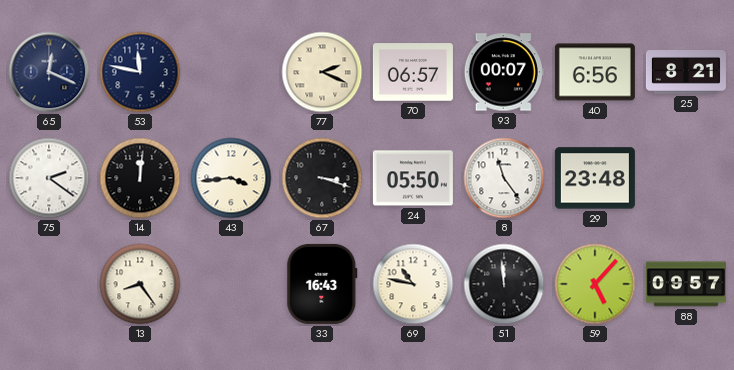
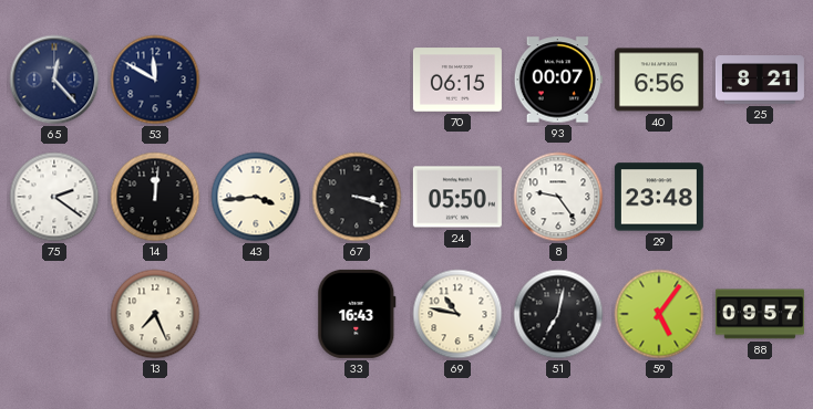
65: 12:19 -> 12:23 (54, 80)
53: 11:47 -> 11:50 (155, 80)
77: 2:19 -> none (322, 72)
70: 06:57 -> 06:15 (457, 80)
8: 11:24 -> 9:24 (558, 197)
13: 8:24 -> 7:26 (155, 314)
51: 11:59 -> 7:02 (558, 314)
59: 5:07 -> 5:06 (659, 314)
